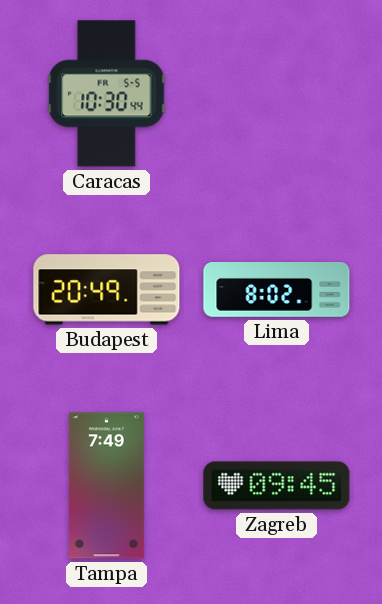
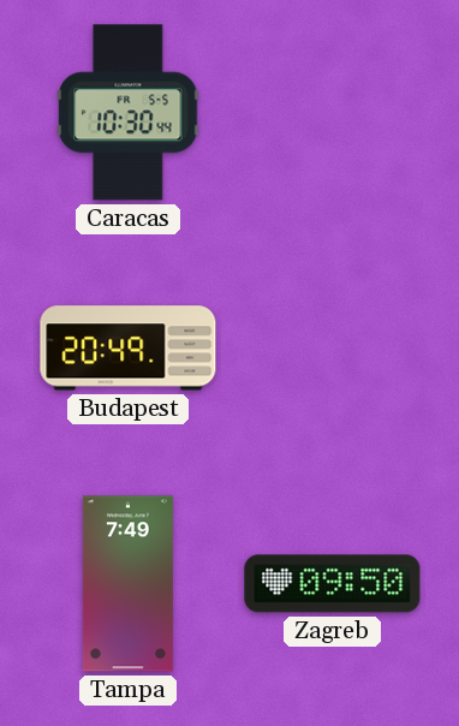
Lima: 8:02 -> none (277, 290)
Zagreb: 09:45 -> 09:50 (333, 584)
